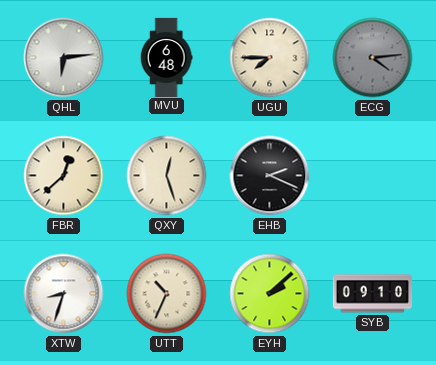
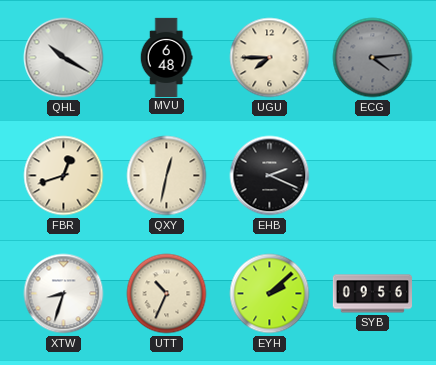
QHL: 6:14 -> 10:20 (64, 58)
FBR: 12:38 -> 12:42 (64, 176)
QXY: 12:27 -> 12:32 (167, 176)
SYB: 09:10 -> 09:56 (372, 294)
